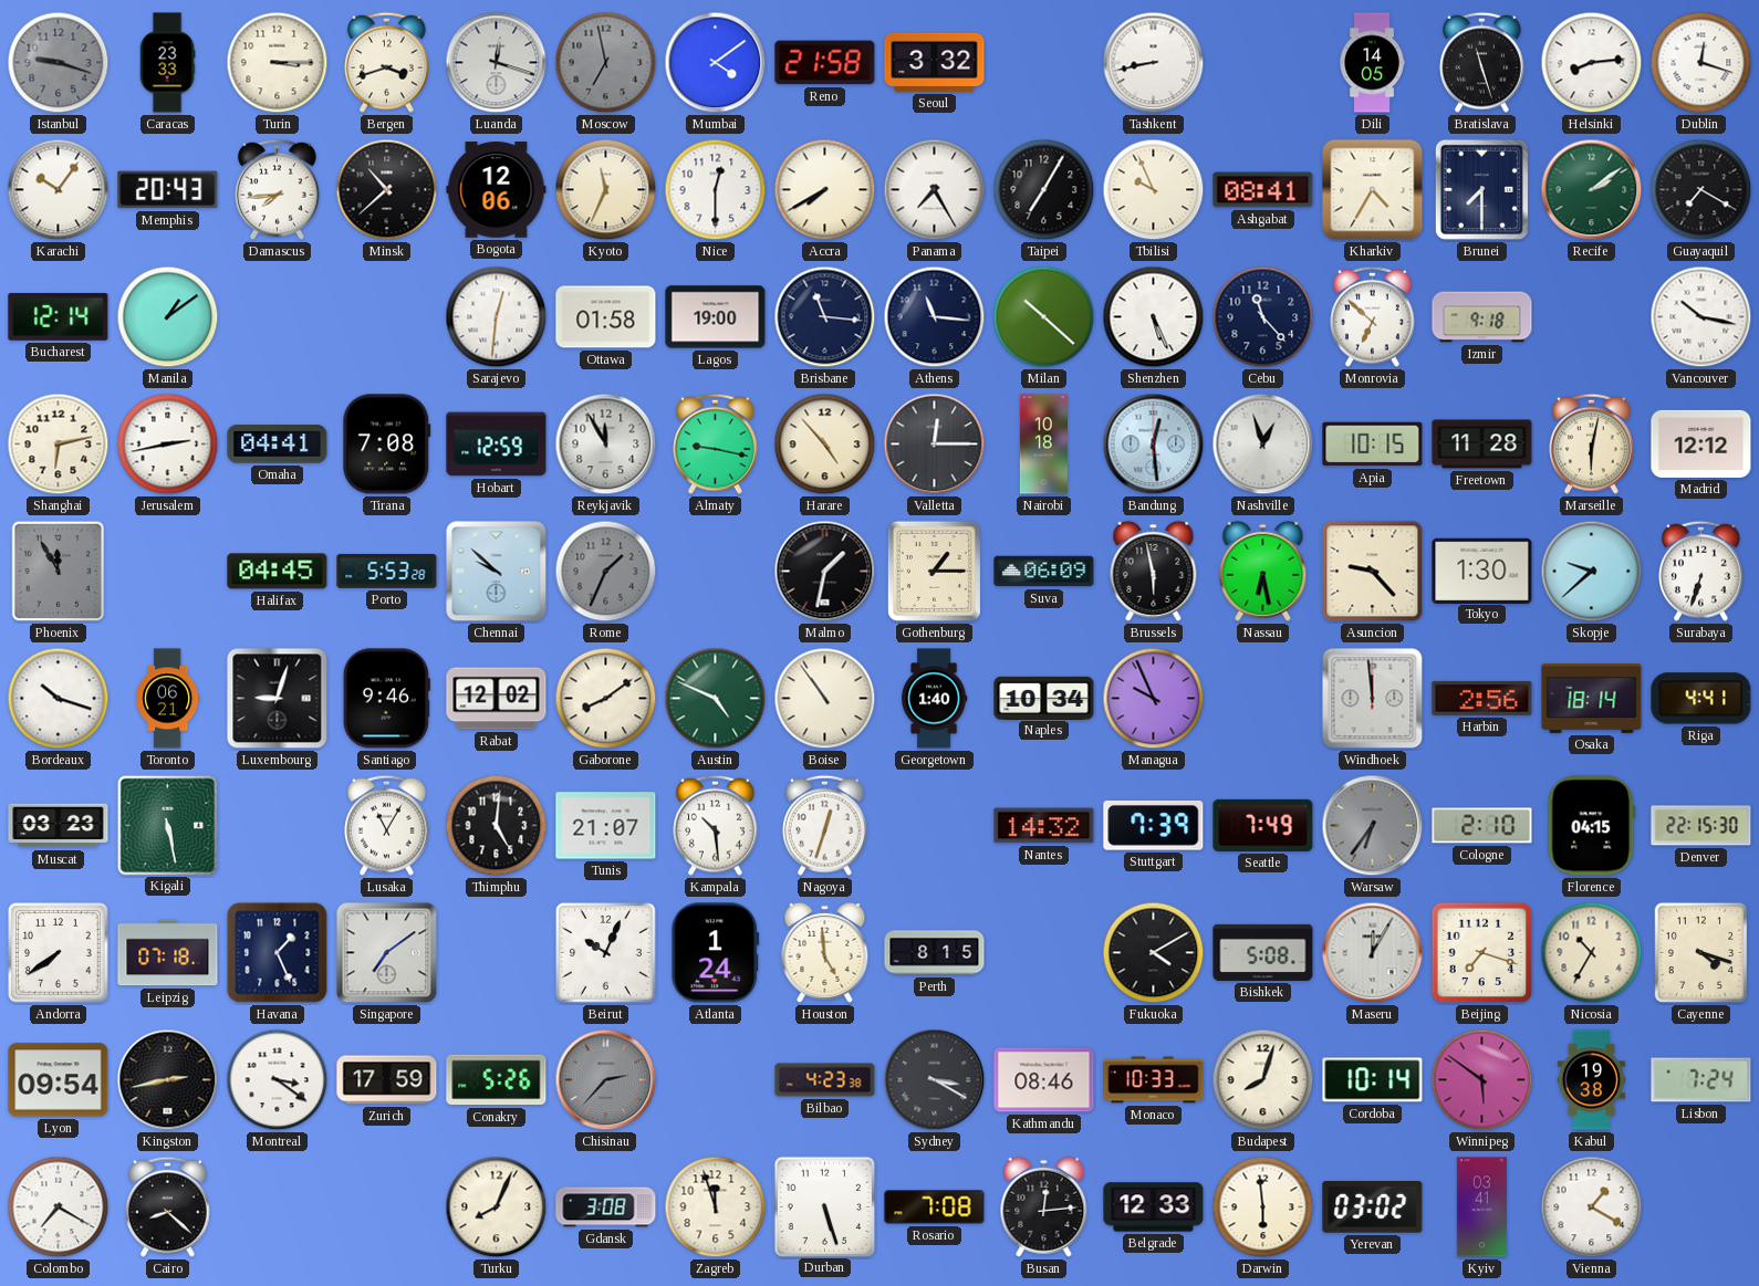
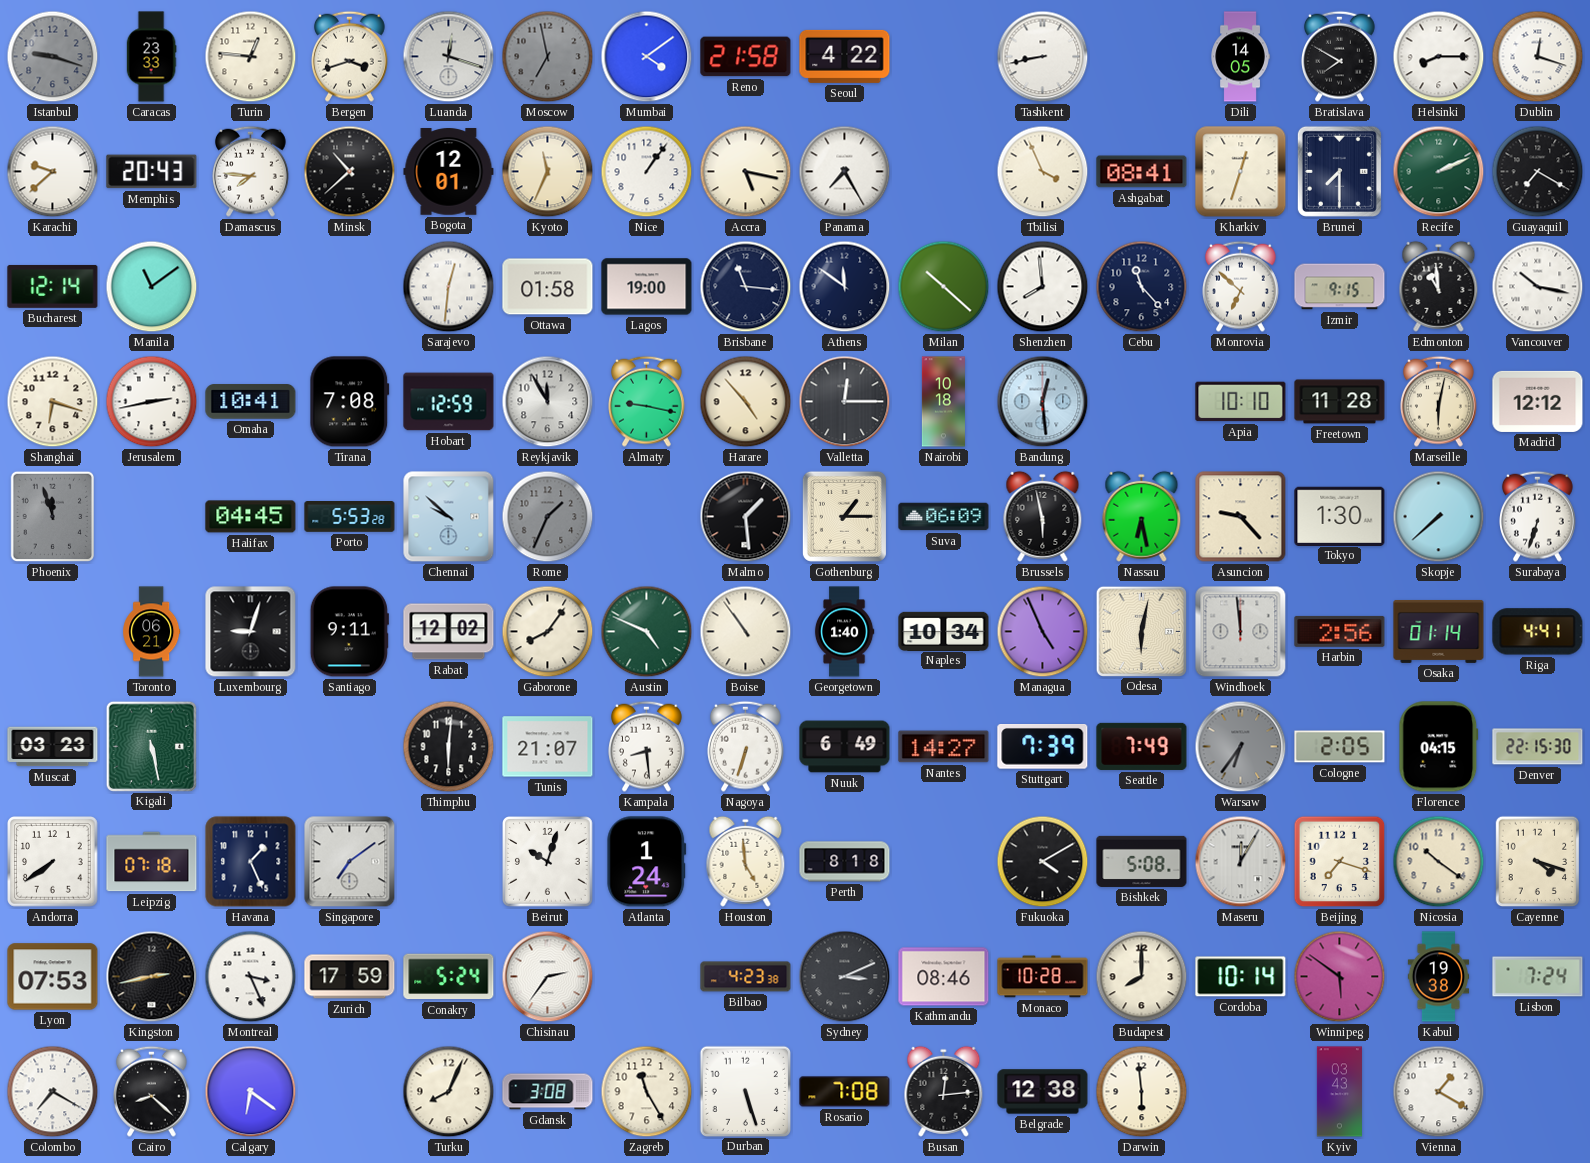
Turin: 3:15 -> 12:46 (251, 57)
Seoul: 3:32 -> 4:22 (845, 56)
Bratislava: 11:27 -> 7:50 (1340, 56)
Helsinki: 8:14 -> 8:15 (1439, 57)
Karachi: 10:06 -> 9:38 (53, 172)
Damascus: 7:44 -> 7:46 (251, 171)
Bogota: 12:06 -> 12:01 (449, 172)
Nice: 12:30 -> 1:06 (647, 172)
Accra: 7:40 -> 5:17 (746, 172)
Taipei: 7:05 -> none (1044, 190)
Tbilisi: 9:56 -> 3:56 (1043, 172)
Kharkiv: 4:35 -> 12:33 (1241, 172)
Recife: 2:09 -> 2:11 (1439, 172)
Manila: 1:09 -> 11:09 (152, 287)
Athens: 11:16 -> 11:51 (845, 287)
Shenzhen: 5:26 -> 7:59 (1043, 287)
Izmir: 9:18 -> 9:15 (1340, 287)
Edmonton: none -> 10:59 (1439, 286)
Shanghai: 6:13 -> 6:18 (53, 402)
Omaha: 04:41 -> 10:41 (251, 402)
Nashville: 12:57 -> none (1263, 445)
Apia: 10:15 -> 10:10 (1241, 402)
Phoenix: 11:55 -> 11:57 (53, 517)
Malmo: 1:32 -> 1:29 (746, 517)
Skopje: 9:38 -> 7:38 (1439, 517)
Bordeaux: 10:18 -> none (59, 699)
Santiago: 9:46 -> 9:11 (349, 632)
Gaborone: 8:09 -> 8:06 (548, 632)
Managua: 9:56 -> 4:56 (1043, 632)
Odesa: none -> 6:02 (1141, 631)
Osaka: 18:14 -> 01:14 (1439, 631)
Lusaka: 11:05 -> none (387, 825)
Thimphu: 5:01 -> 6:01 (449, 747)
Kampala: 10:29 -> 8:29 (647, 746)
Nagoya: 12:33 -> 6:33 (746, 746)
Nuuk: none -> 6:49 (845, 747)
Nantes: 14:32 -> 14:27 (944, 747)
Cologne: 2:10 -> 2:05 (1340, 747)
Beirut: 10:04 -> 10:03 (548, 862)
Perth: 8:15 -> 8:18 (845, 862)
Nicosia: 10:35 -> 10:21 (1439, 862)
Lyon: 09:54 -> 07:53 (53, 977)
Montreal: 3:21 -> 3:26 (251, 977)
Conakry: 5:26 -> 5:24 (449, 977)
Chisinau: 2:37 -> 2:36 (548, 977)
Chisinau dial: grey -> white (548, 977)
Sydney: 3:20 -> 3:11 (845, 977)
Monaco: 10:33 -> 10:28 (1043, 977)
Budapest: 8:03 -> 8:00 (1142, 977)
Calgary: none -> 6:21 (251, 1092)
Zagreb: 11:57 -> 11:25 (647, 1092)
Belgrade: 12:33 -> 12:38 (1043, 1092)
Yerevan: 03:02 -> none (1373, 1207)
Kyiv: 03:41 -> 03:43 (1339, 1092)
